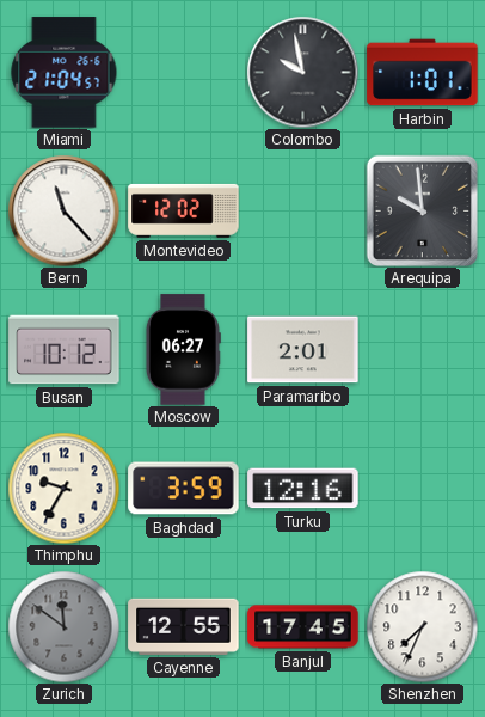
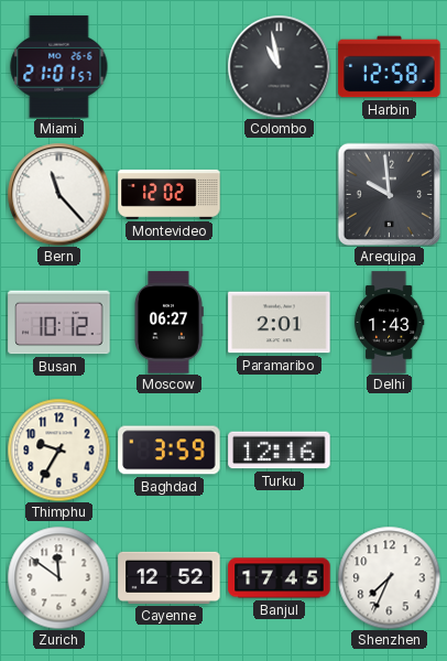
Miami: 21:04 -> 21:01 (59, 67)
Colombo: 9:58 -> 10:58 (279, 66)
Harbin: 1:01 -> 12:58 (390, 67)
Delhi: none -> 1:43 (389, 323)
Zurich dial: grey -> white (58, 577)
Cayenne: 12:55 -> 12:52 (170, 577)
